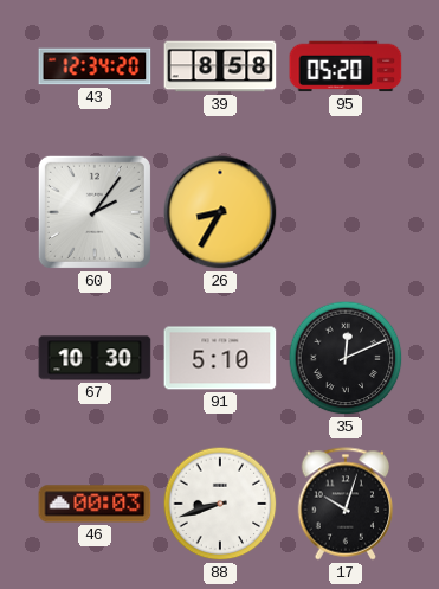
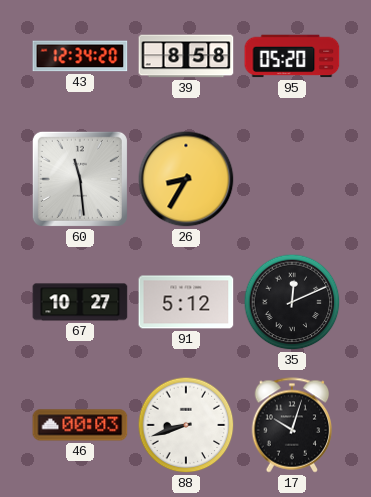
60: 2:06 -> 11:29 (80, 179)
67: 10:30 -> 10:27 (80, 302)
91: 5:10 -> 5:12 (186, 302)
